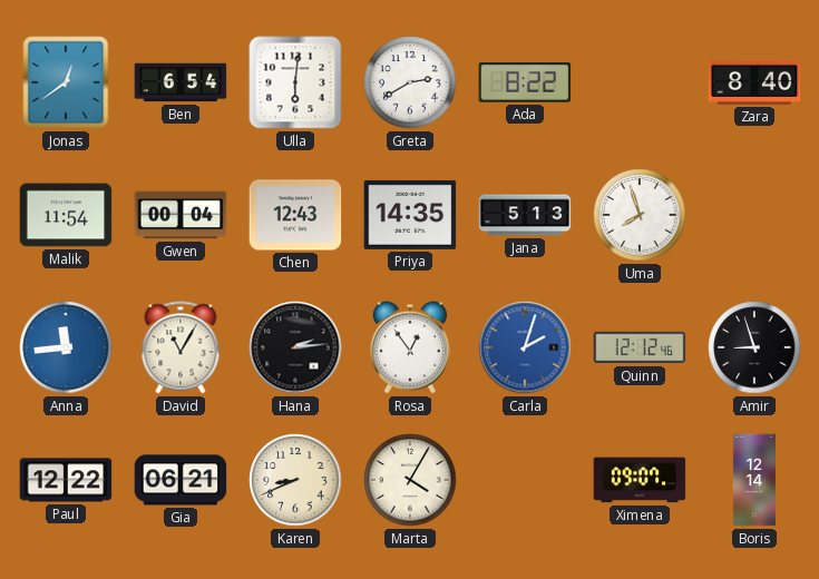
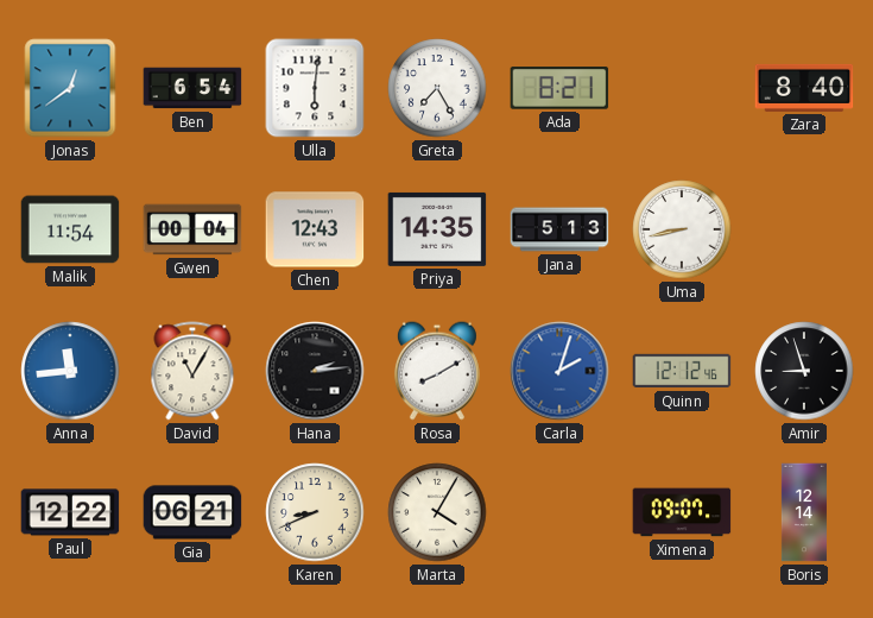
Greta: 2:40 -> 7:25 (437, 88)
Ada: 8:22 -> 8:21 (559, 88)
Uma: 7:57 -> 8:43 (682, 229)
Rosa: 12:54 -> 8:10 (437, 371)
